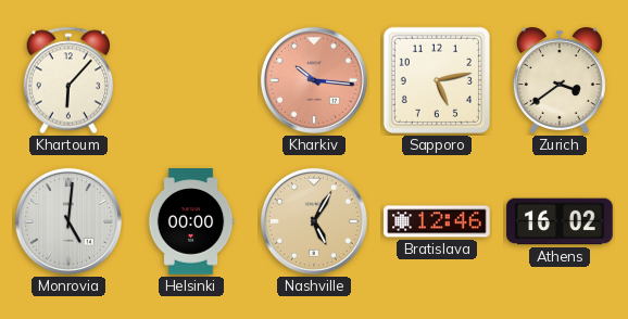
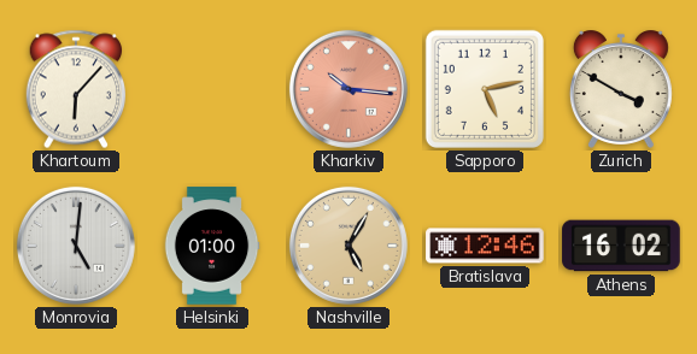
Zurich: 3:39 -> 3:50 (621, 89)
Helsinki: 00:00 -> 01:00 (212, 246)
